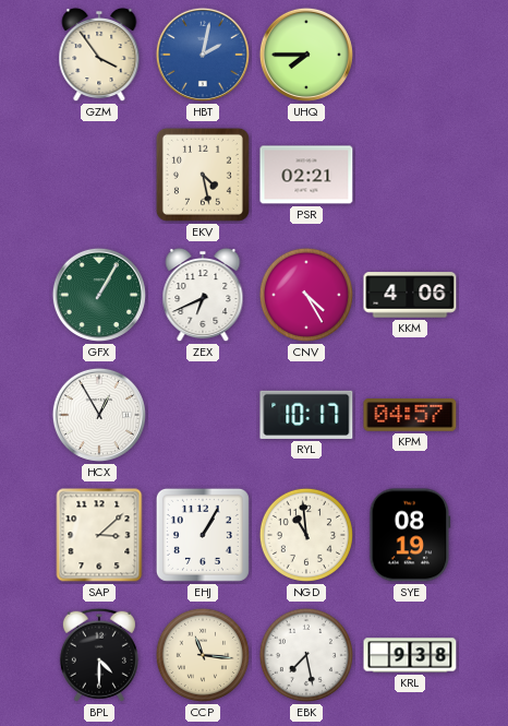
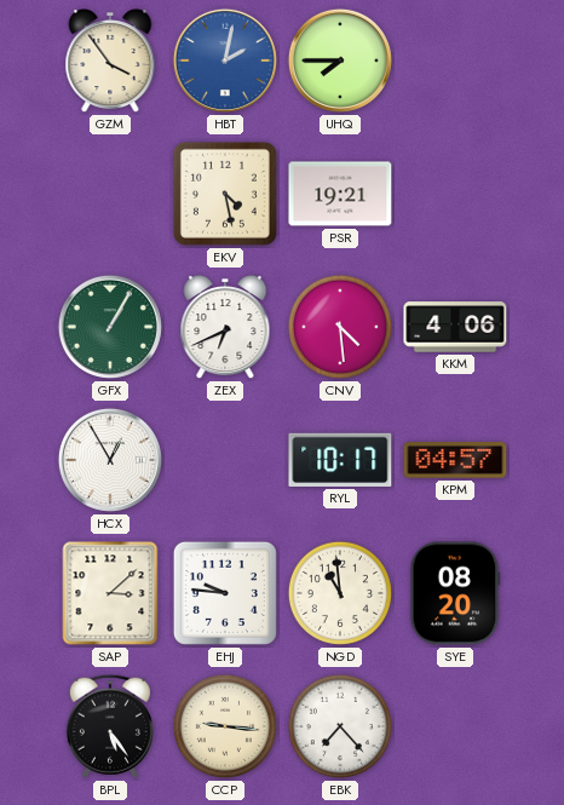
PSR: 02:21 -> 19:21 (340, 194)
CNV: 4:25 -> 4:29 (340, 327)
EHJ: 1:05 -> 9:46 (225, 593)
SYE: 08:19 -> 08:20 (455, 593)
BPL: 4:30 -> 5:24 (110, 726)
CCP: 11:16 -> 9:16 (225, 726)
EBK: 7:28 -> 7:23 (340, 726)
KRL: 9:38 -> none (410, 655)
